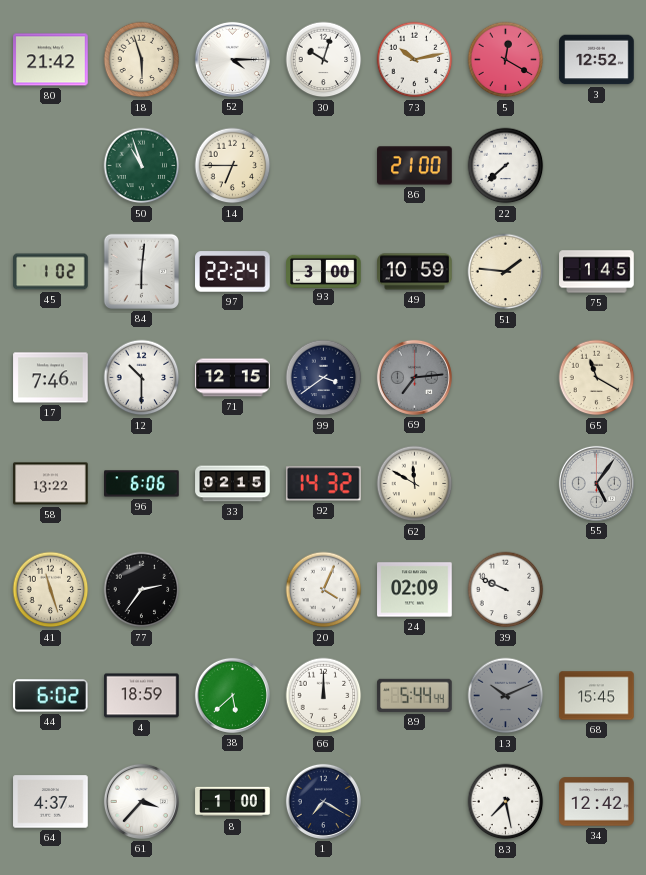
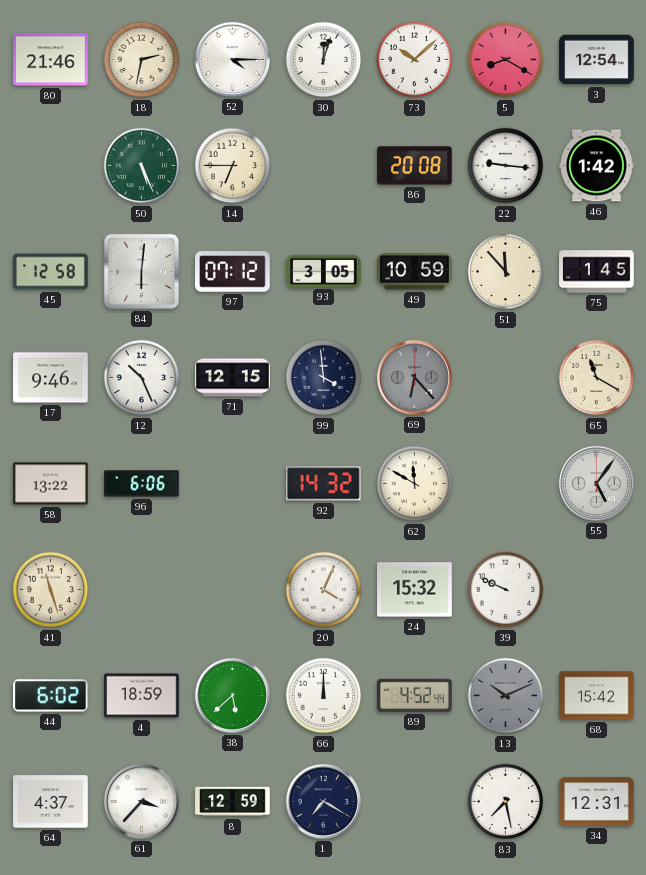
80: 21:42 -> 21:46 (51, 60)
18: 5:57 -> 2:32 (142, 60)
30: 10:03 -> 12:03 (324, 60)
73: 10:13 -> 10:08 (415, 60)
5: 12:20 -> 8:20 (506, 60)
3: 12:52 -> 12:54 (597, 60)
50: 10:57 -> 5:26 (142, 166)
86: 21:00 -> 20:08 (415, 166)
22: 7:38 -> 9:16 (506, 166)
46: none -> 1:42 (597, 166)
45: 1:02 -> 12:58 (51, 272)
97: 22:24 -> 07:12 (233, 272)
93: 3:00 -> 3:05 (324, 271)
51: 1:46 -> 11:53 (506, 272)
17: 7:46 -> 9:46 (51, 378)
12: 10:30 -> 10:26 (142, 378)
99: 3:39 -> 3:59 (324, 378)
69: 7:14 -> 6:23 (414, 377)
33: 02:15 -> none (233, 484)
77: 2:36 -> none (142, 590)
24: 02:09 -> 15:32 (415, 590)
89: 5:44 -> 4:52 (415, 695)
68: 15:45 -> 15:42 (597, 696)
8: 1:00 -> 12:59 (233, 802)
34: 12:42 -> 12:31 (597, 802)
